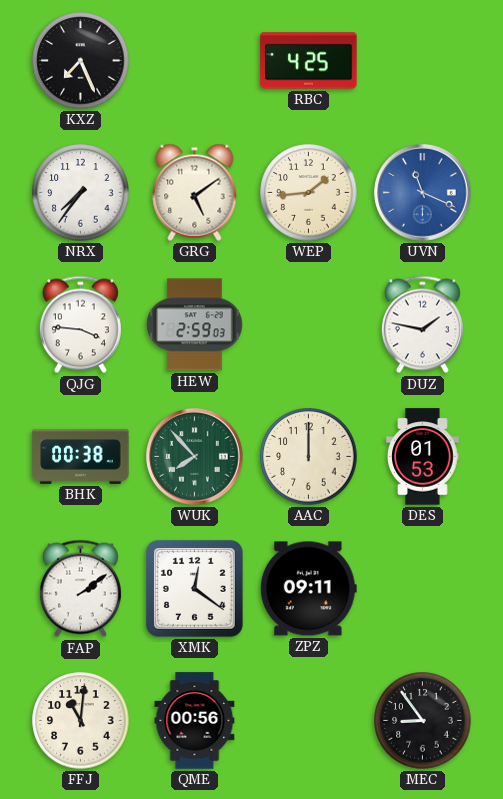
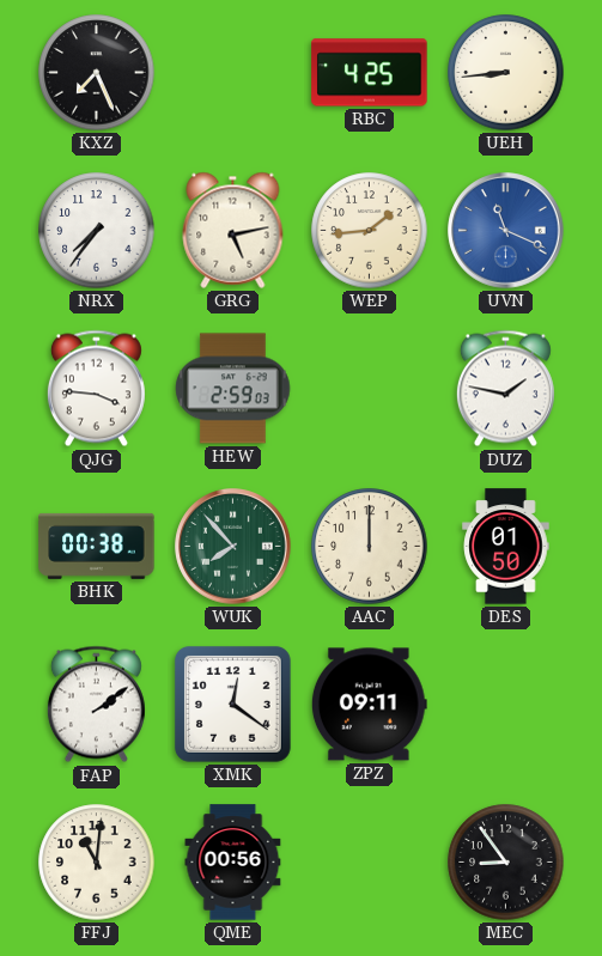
UEH: none -> 8:44 (506, 73)
GRG: 5:09 -> 5:13 (233, 230)
DES: 01:53 -> 01:50 (506, 547)
